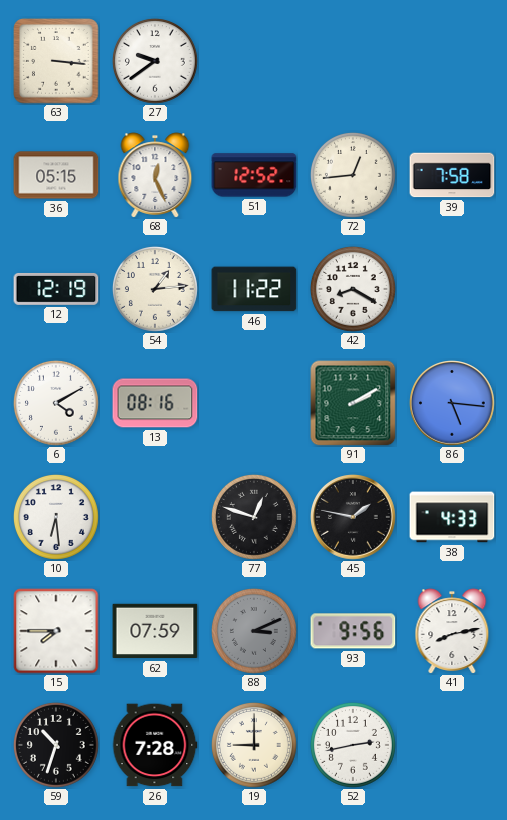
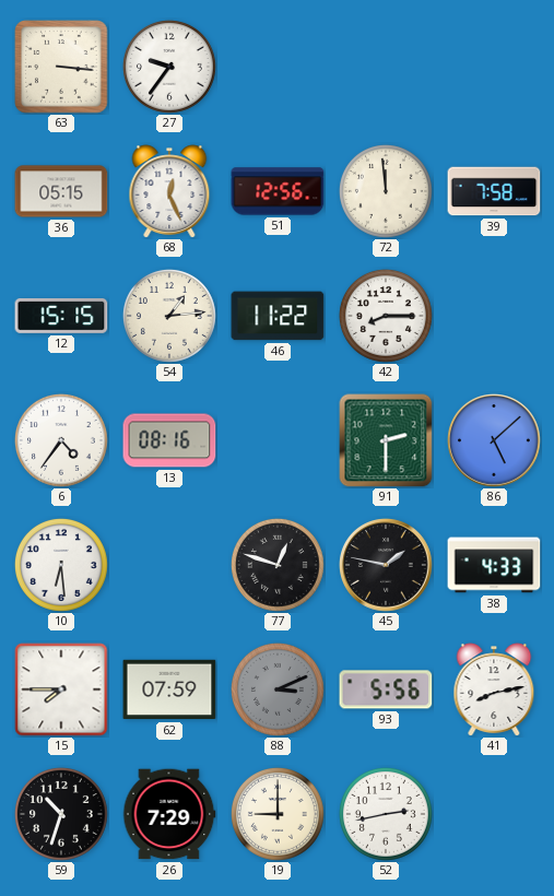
27: 9:39 -> 9:36 (169, 67)
51: 12:52 -> 12:56 (278, 191)
72: 12:44 -> 11:59 (386, 191)
12: 12:19 -> 15:15 (61, 316)
42: 8:20 -> 8:15 (386, 316)
6: 4:10 -> 4:36 (61, 440)
91: 2:10 -> 2:30 (386, 440)
86: 5:16 -> 5:08 (494, 440)
93: 9:56 -> 5:56 (386, 689)
26: 7:28 -> 7:29 (169, 814)
